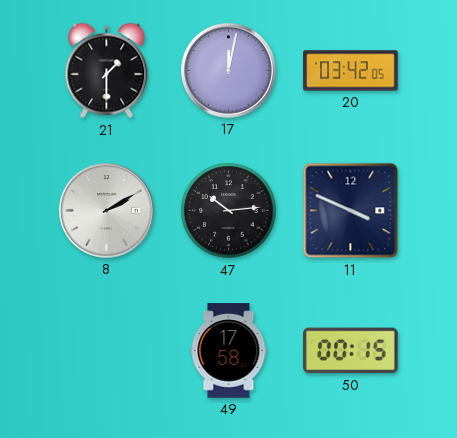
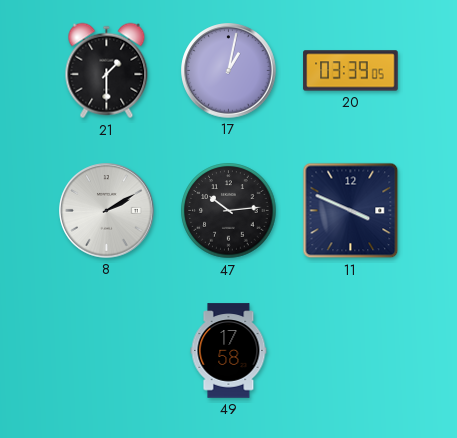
17: 12:02 -> 1:02 (229, 71)
20: 03:42 -> 03:39 (351, 71)
50: 00:15 -> none (351, 351)
